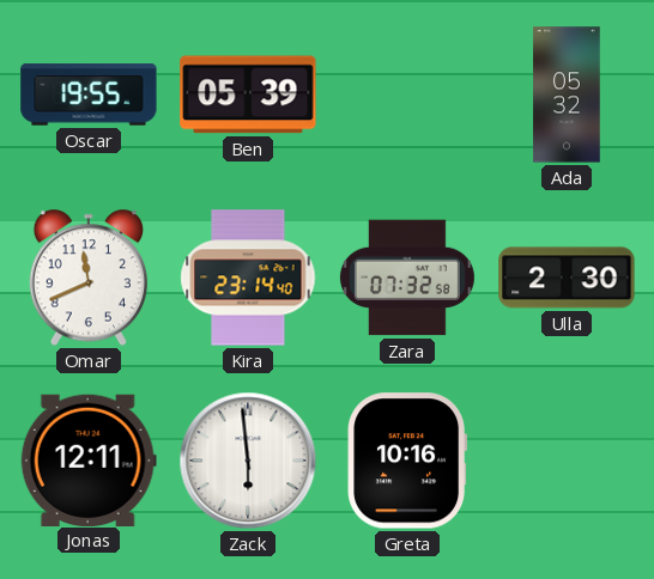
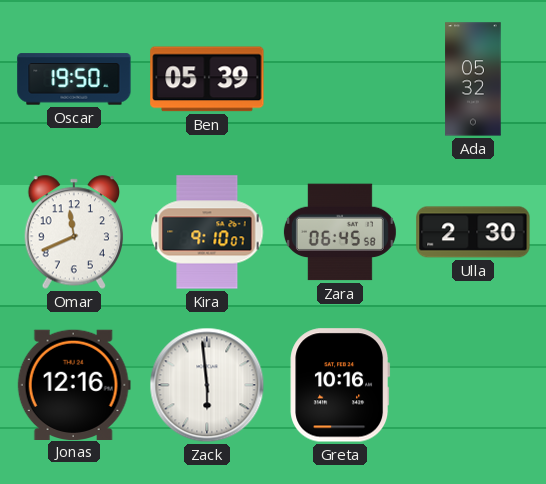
Oscar: 19:55 -> 19:50 (74, 79)
Kira: 23:14 -> 9:10 (207, 232)
Zara: 07:32 -> 06:45 (340, 232)
Jonas: 12:11 -> 12:16 (74, 384)
